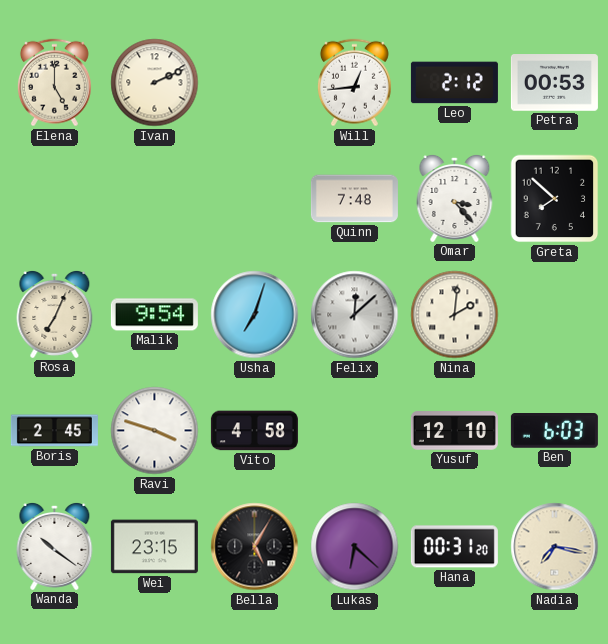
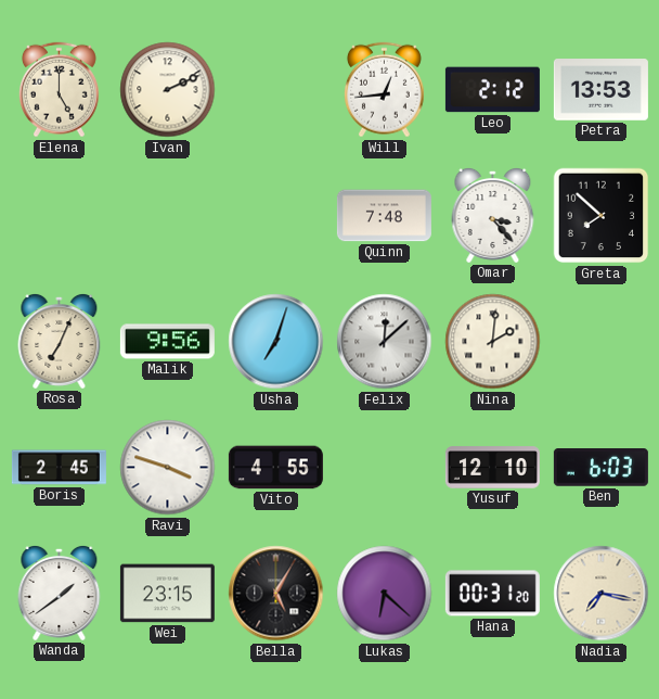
Petra: 00:53 -> 13:53 (600, 90)
Malik: 9:54 -> 9:56 (167, 342)
Vito: 4:58 -> 4:55 (275, 468)
Wanda: 10:21 -> 1:39 (60, 593)
